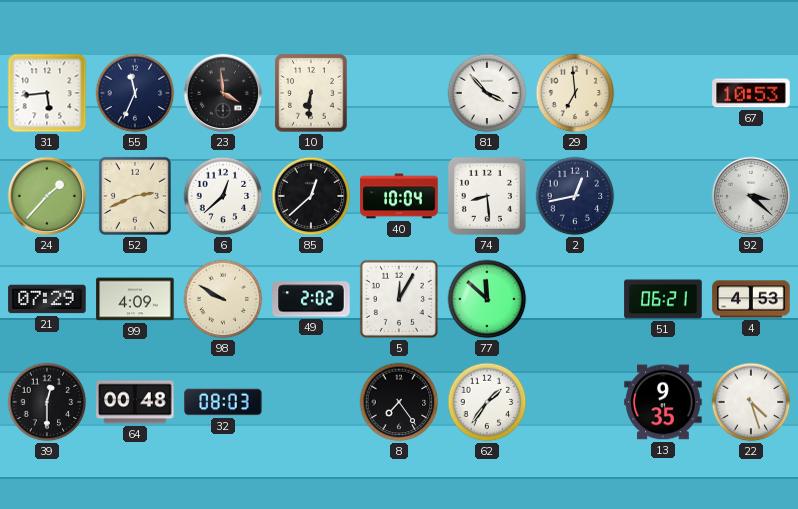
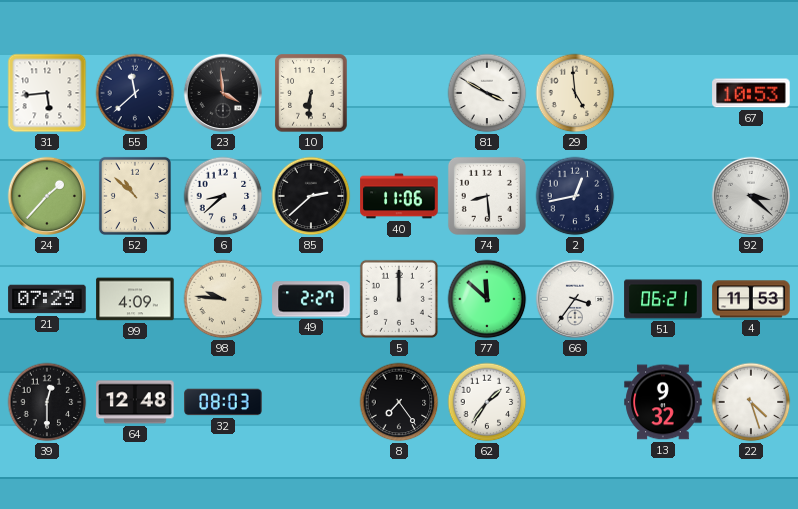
55: 11:34 -> 11:38 (135, 93)
81: 3:53 -> 3:50 (487, 93)
29: 6:59 -> 4:59 (575, 93)
52: 2:41 -> 10:52 (135, 196)
6: 12:38 -> 8:38 (223, 196)
85: 12:38 -> 2:38 (311, 196)
40: 10:04 -> 11:06 (399, 196)
98: 9:50 -> 9:46 (223, 299)
49: 2:02 -> 2:27 (311, 299)
5: 12:05 -> 12:00 (399, 299)
66: none -> 3:36 (575, 299)
4: 4:53 -> 11:53 (751, 299)
64: 00:48 -> 12:48 (135, 402)
13: 9:35 -> 9:32 (663, 402)
